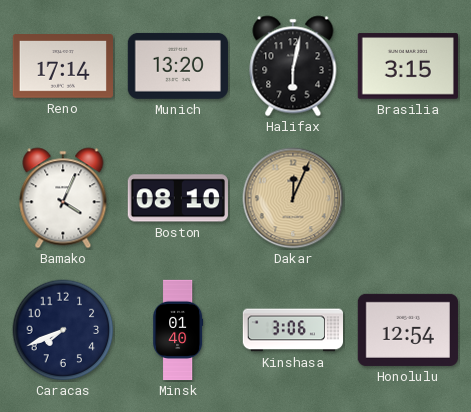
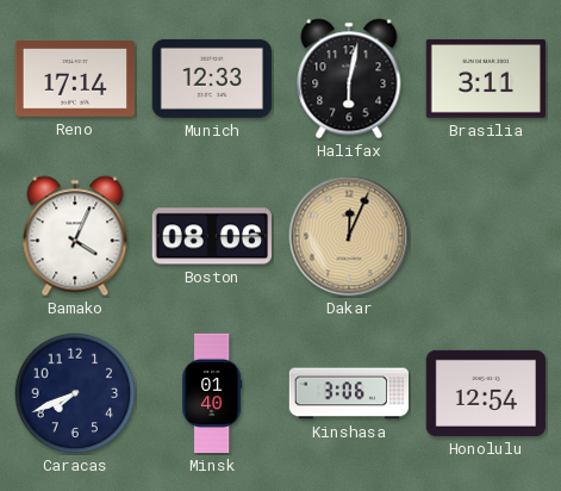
Munich: 13:20 -> 12:33 (212, 79)
Brasilia: 3:15 -> 3:11 (486, 79)
Boston: 08:10 -> 08:06 (212, 236)
